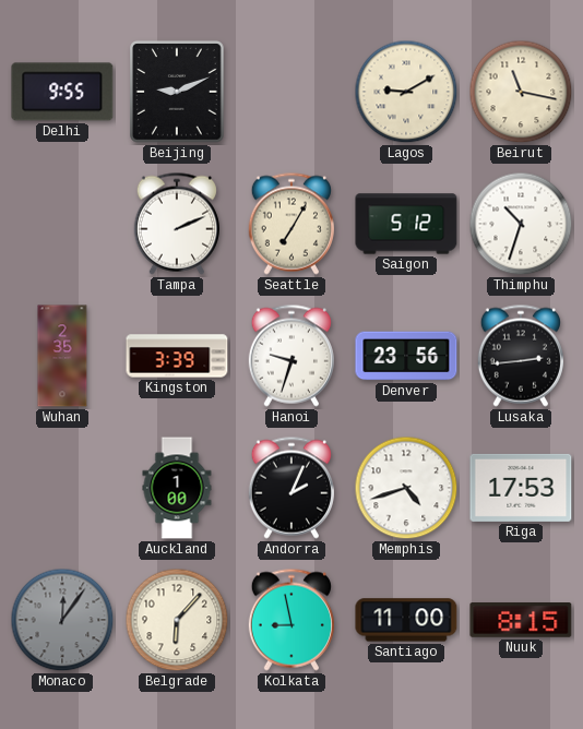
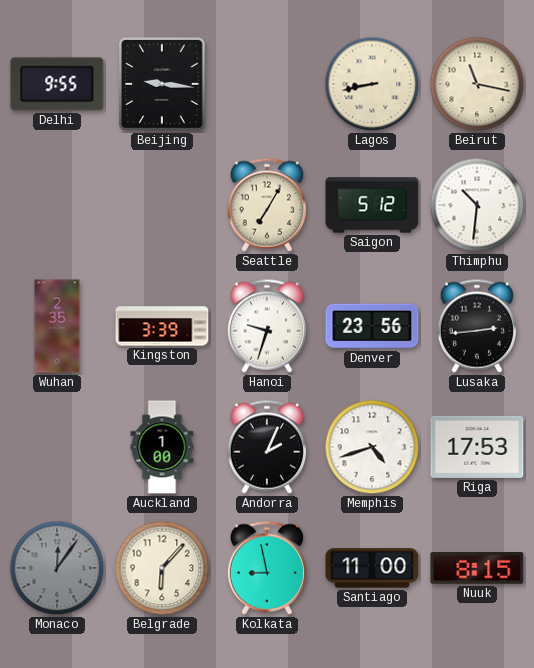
Beijing: 9:11 -> 9:16 (163, 85)
Lagos: 9:10 -> 8:43 (372, 84)
Tampa: 2:11 -> none (177, 224)
Thimphu: 10:33 -> 10:31 (477, 205)
